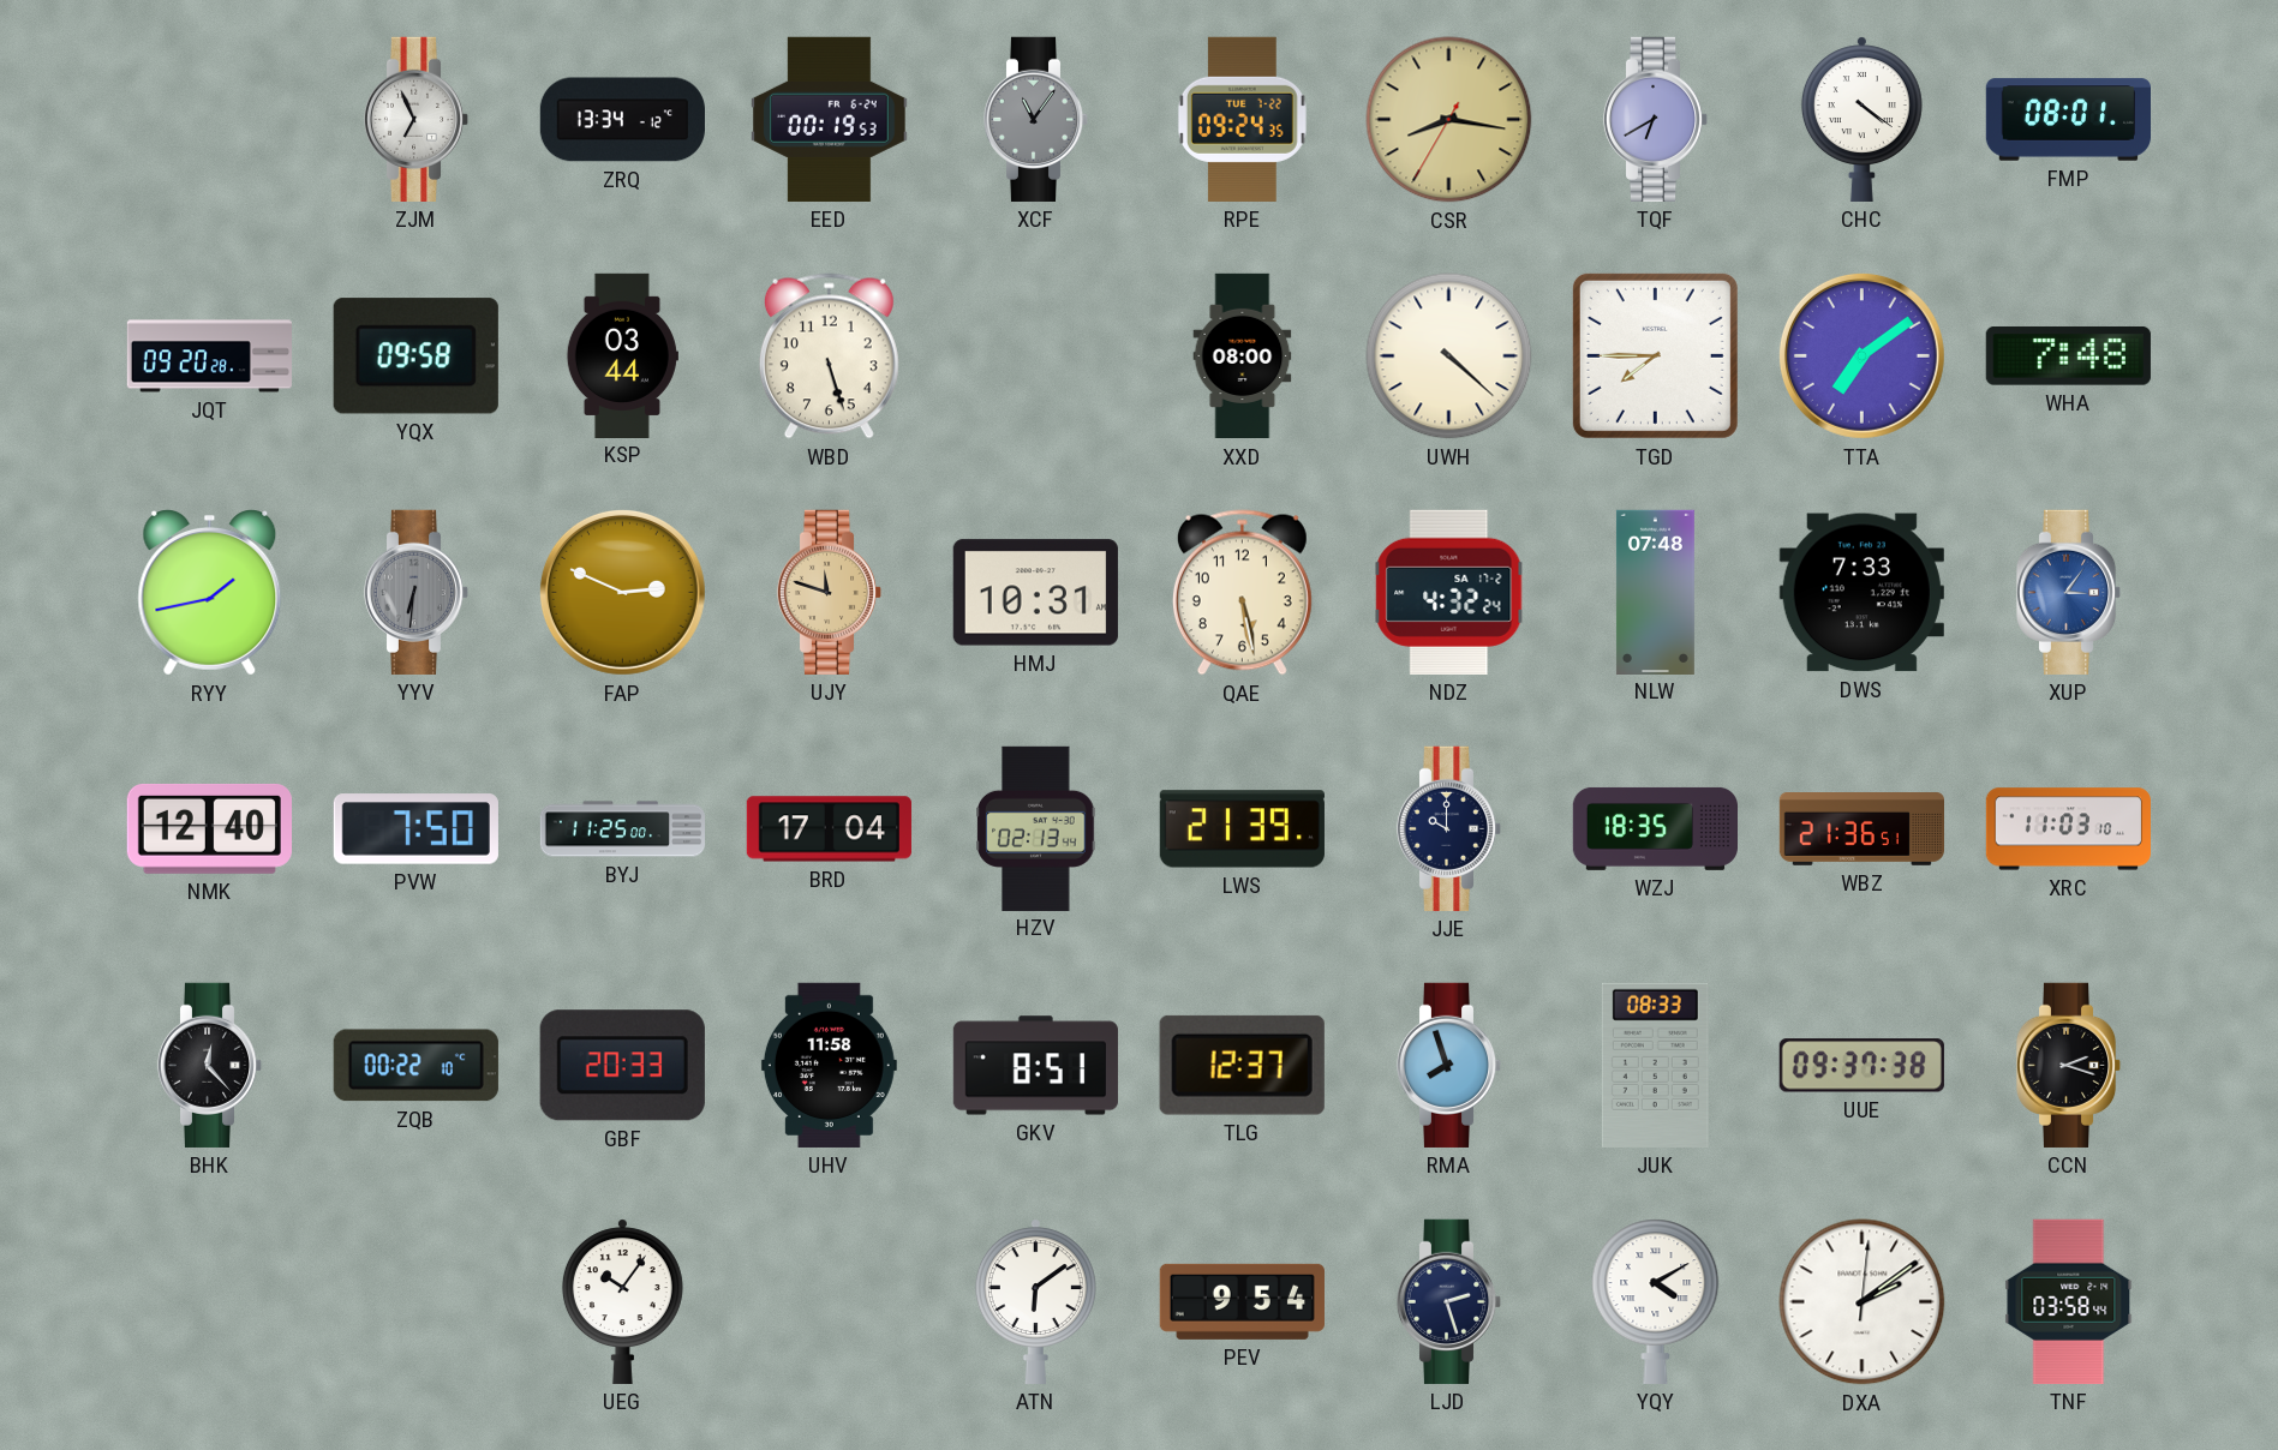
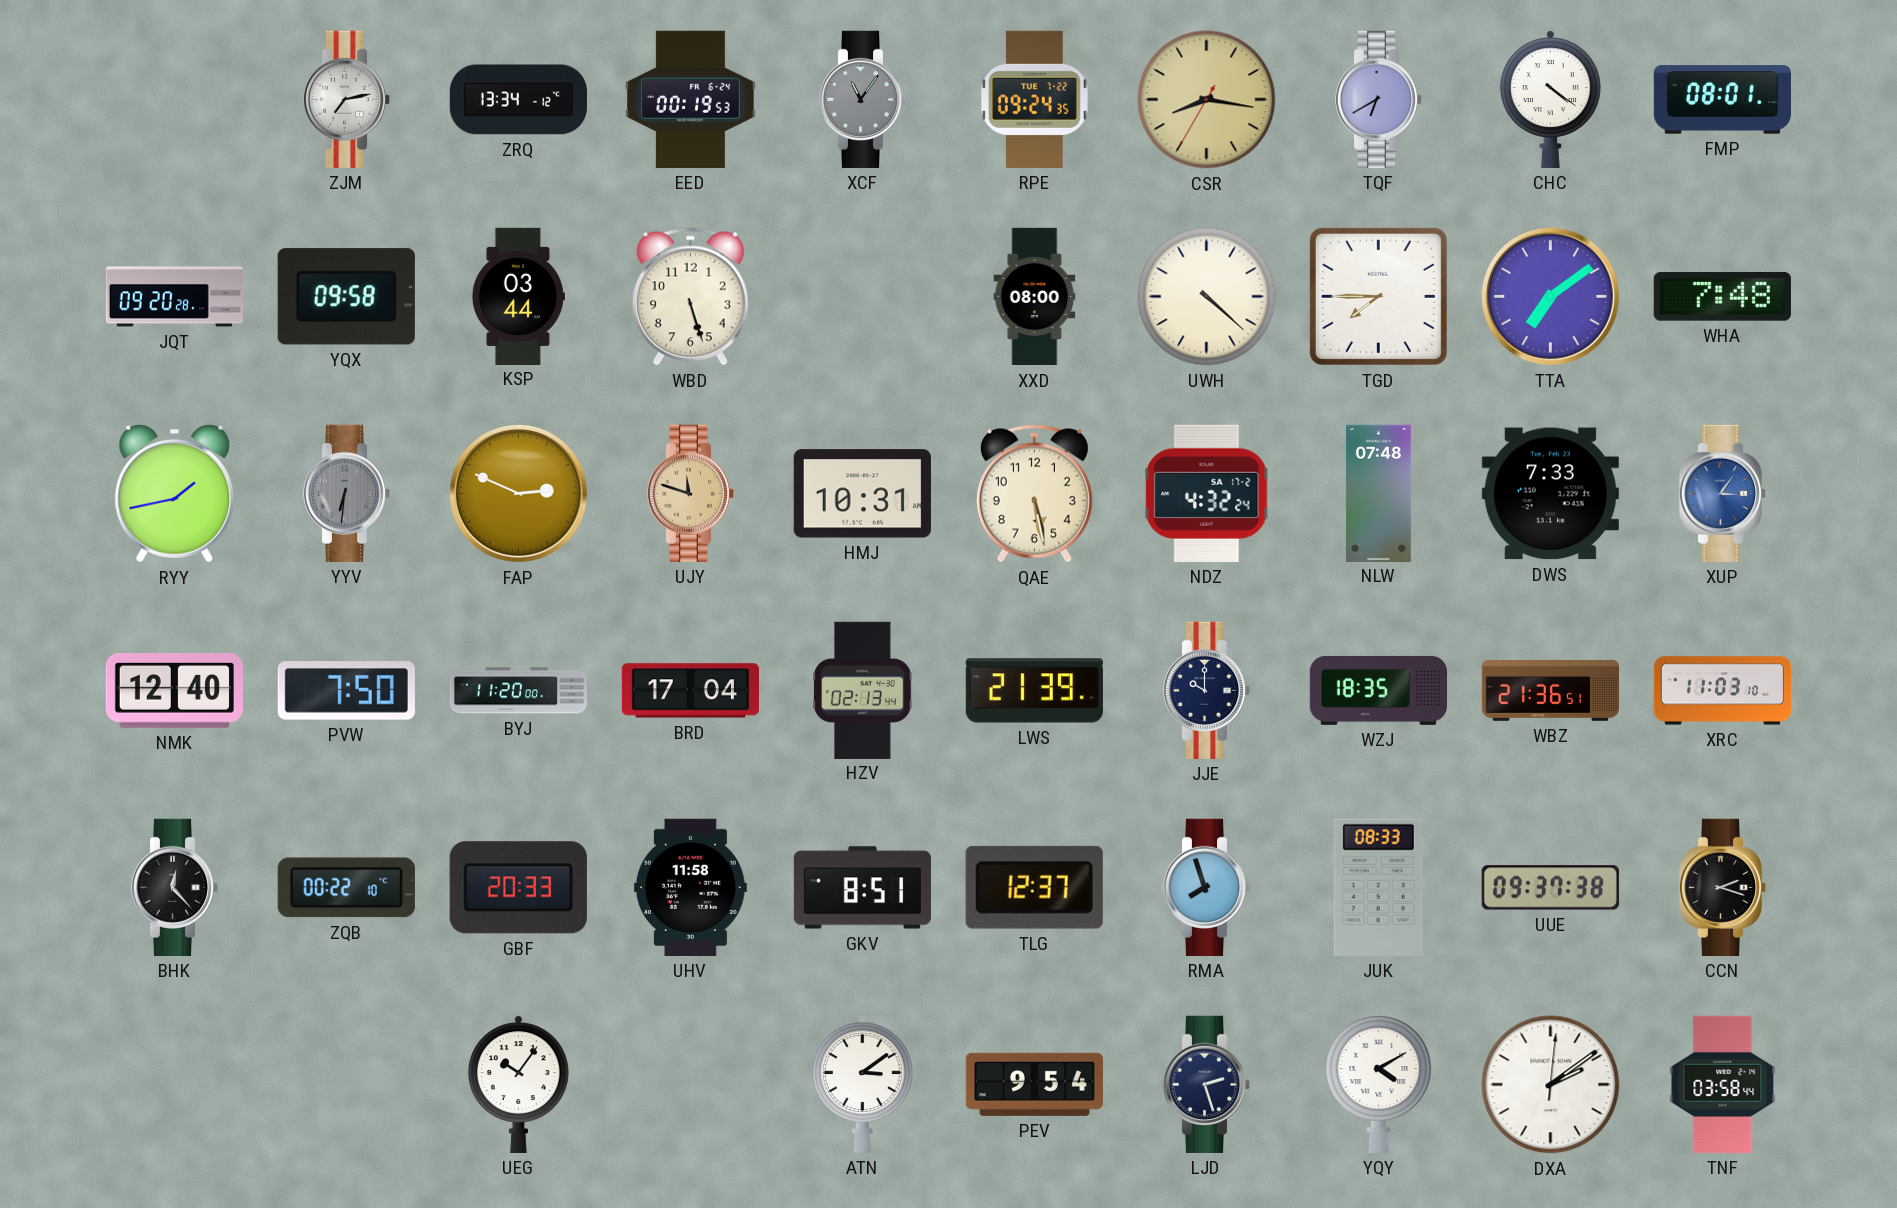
ZJM: 6:56 -> 7:13 (347, 99)
BYJ: 11:25 -> 11:20 (519, 691)
ATN: 6:09 -> 3:09 (862, 1084)
